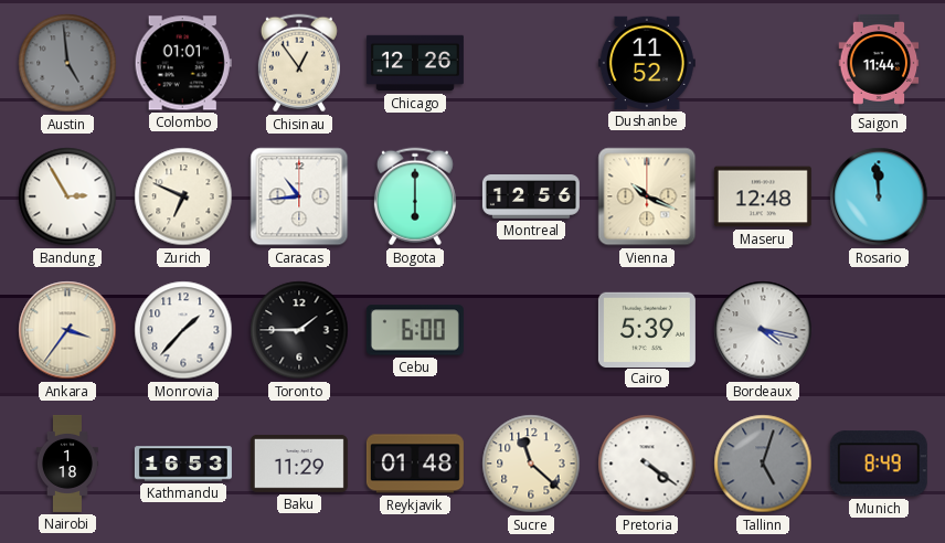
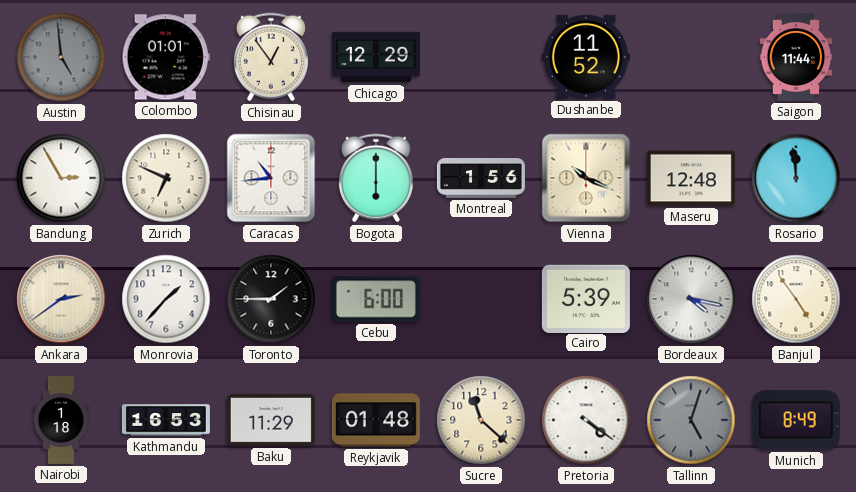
Chicago: 12:26 -> 12:29 (376, 57)
Montreal: 12:56 -> 1:56 (481, 179)
Ankara: 3:36 -> 2:39 (61, 299)
Banjul: none -> 4:54 (796, 299)
